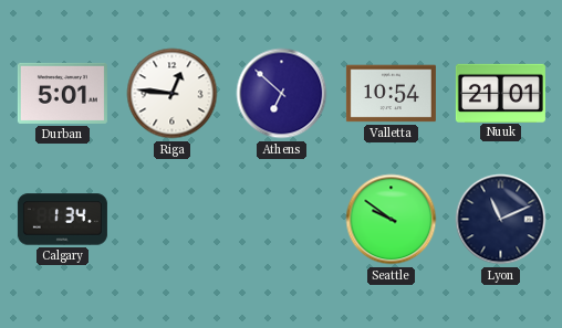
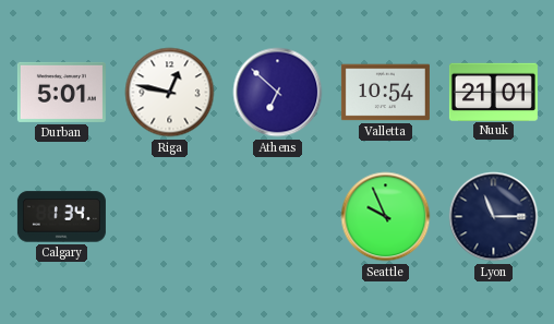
Riga: 12:46 -> 12:47 (170, 93)
Seattle: 9:51 -> 9:56 (386, 217)
Lyon: 11:11 -> 11:15 (494, 217)
